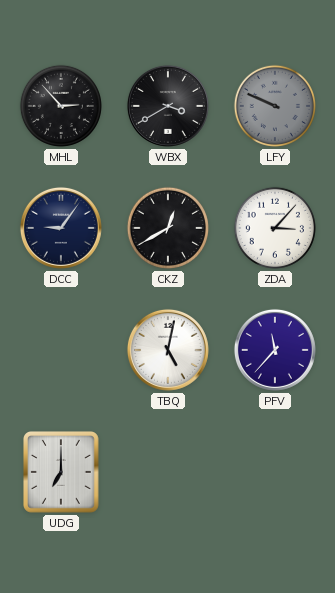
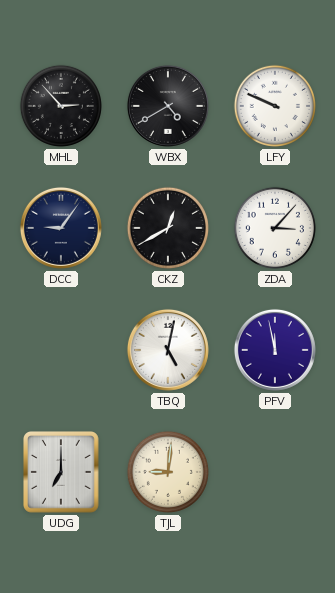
WBX: 3:40 -> 4:40 (168, 106)
LFY dial: grey -> white (275, 106)
PFV: 11:37 -> 11:58 (275, 350)
TJL: none -> 9:01 (168, 472)
